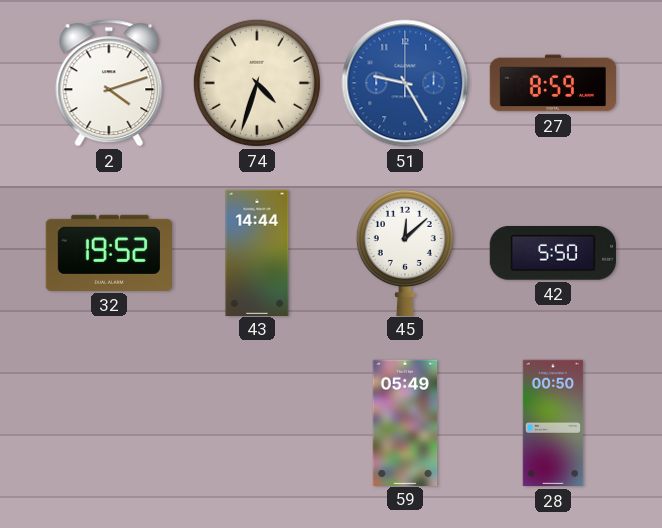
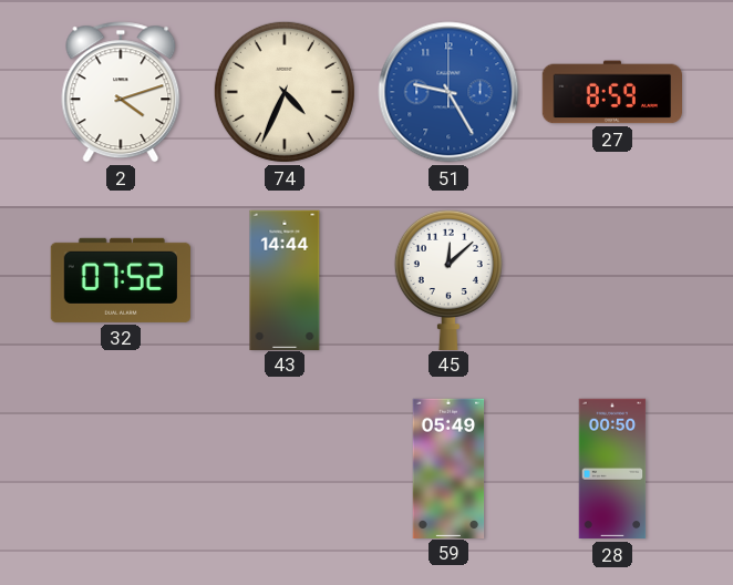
74: 4:33 -> 4:34 (285, 92)
32: 19:52 -> 07:52 (120, 280)
42: 5:50 -> none (553, 254)
